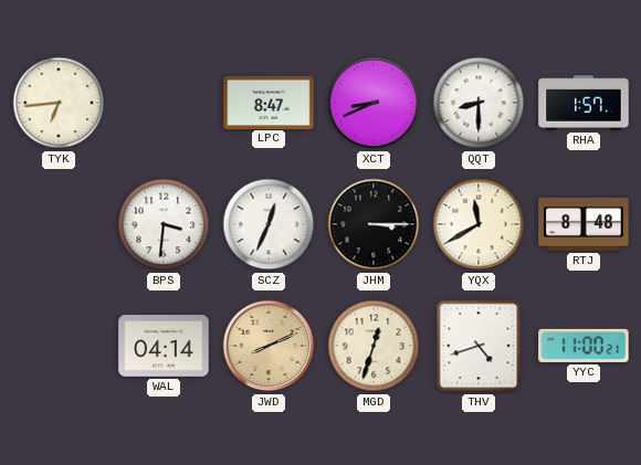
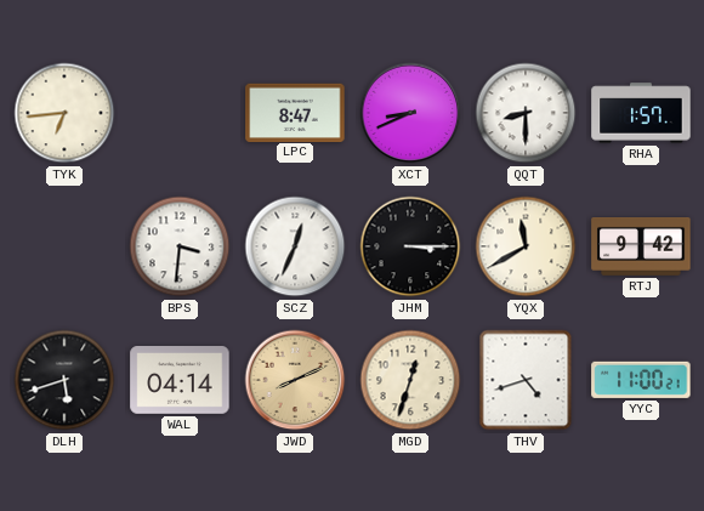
RTJ: 8:48 -> 9:42 (641, 248)
DLH: none -> 5:42 (64, 380)
